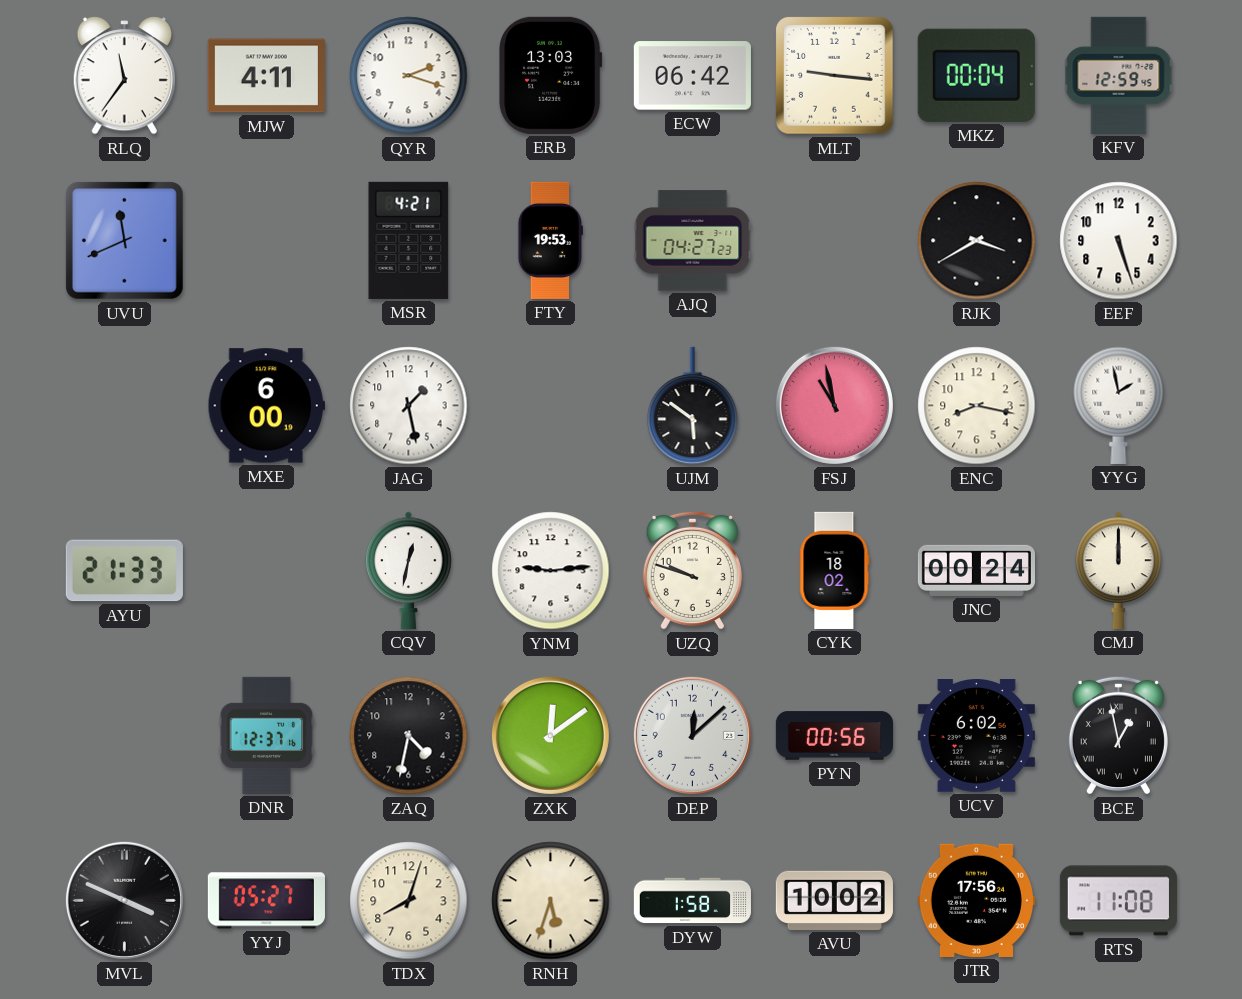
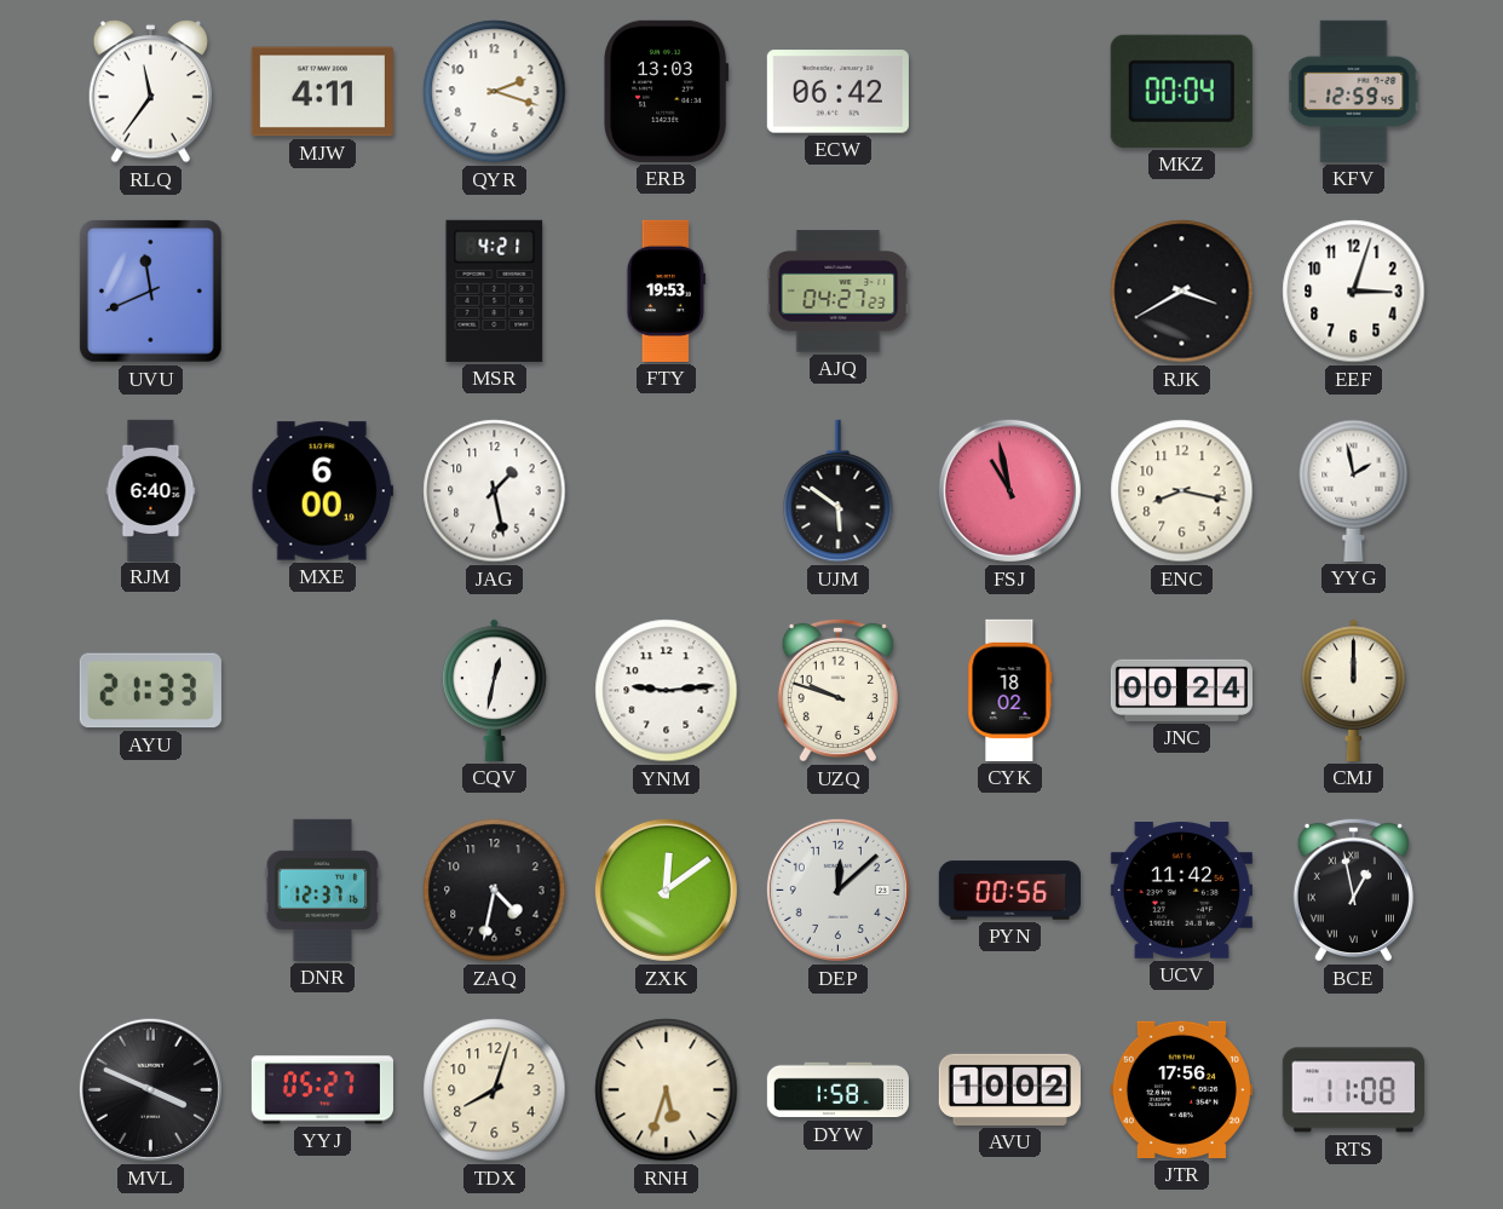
MLT: 9:16 -> none (835, 76)
EEF: 5:27 -> 3:03 (1354, 292)
RJM: none -> 6:40 (151, 490)
UCV: 6:02 -> 11:42 (1181, 891)
